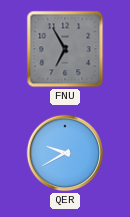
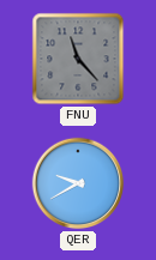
FNU: 6:55 -> 11:23 (78, 59)
